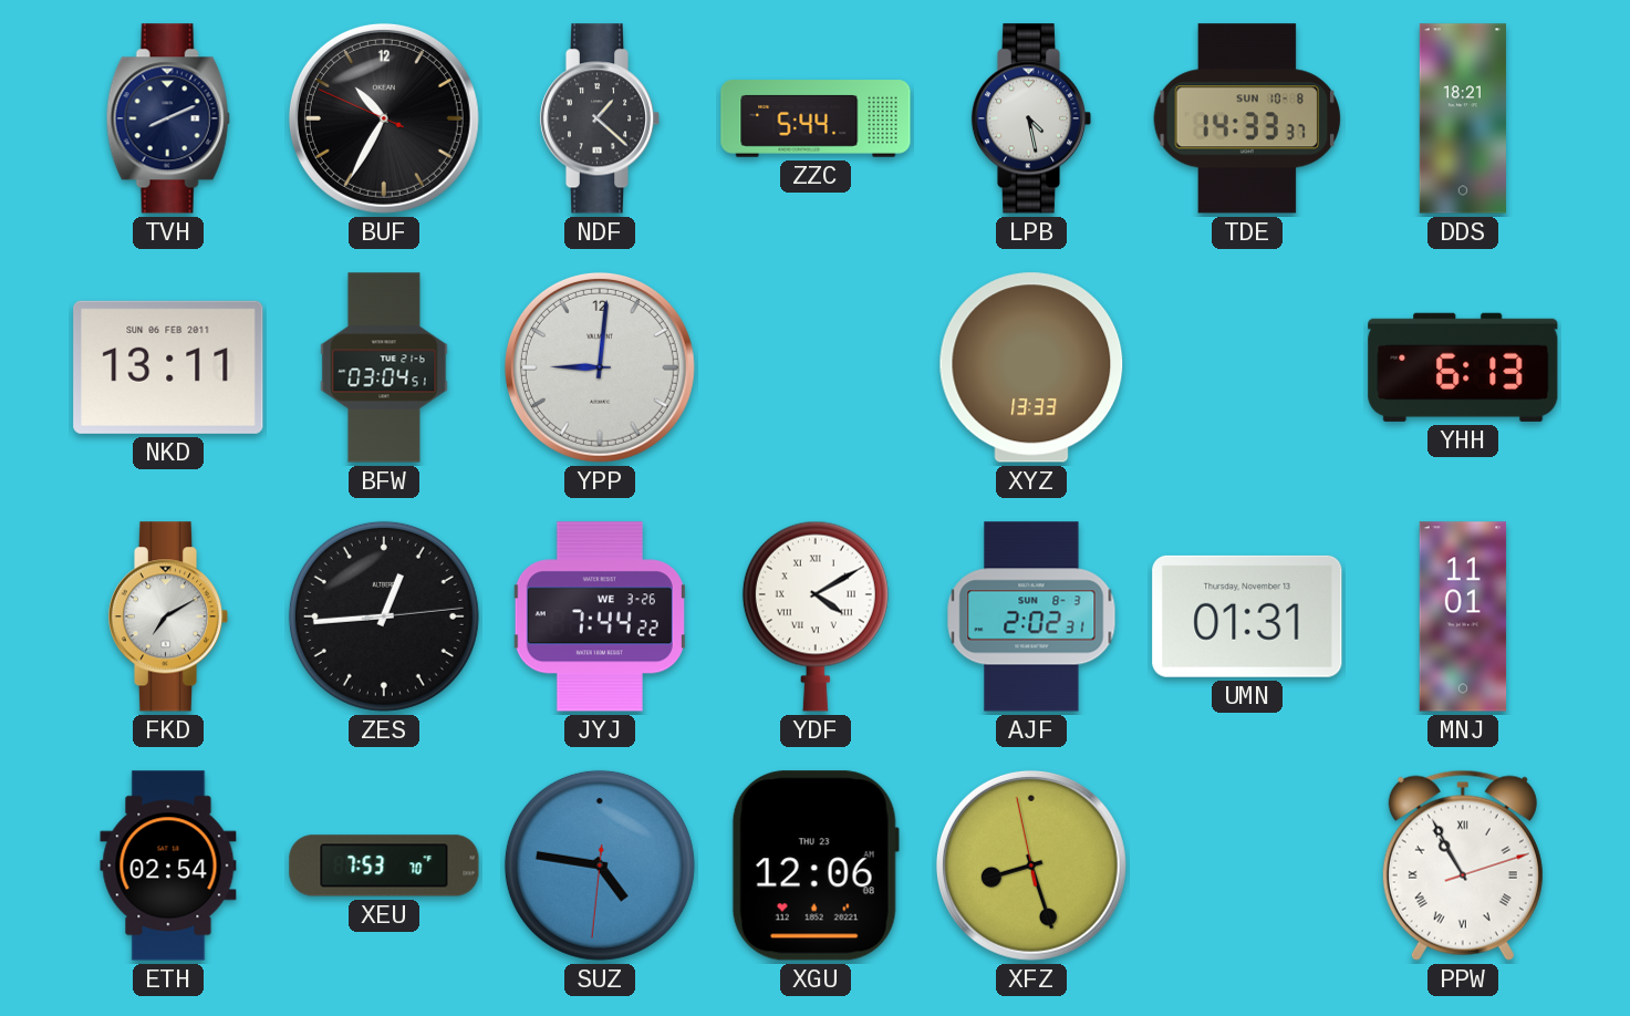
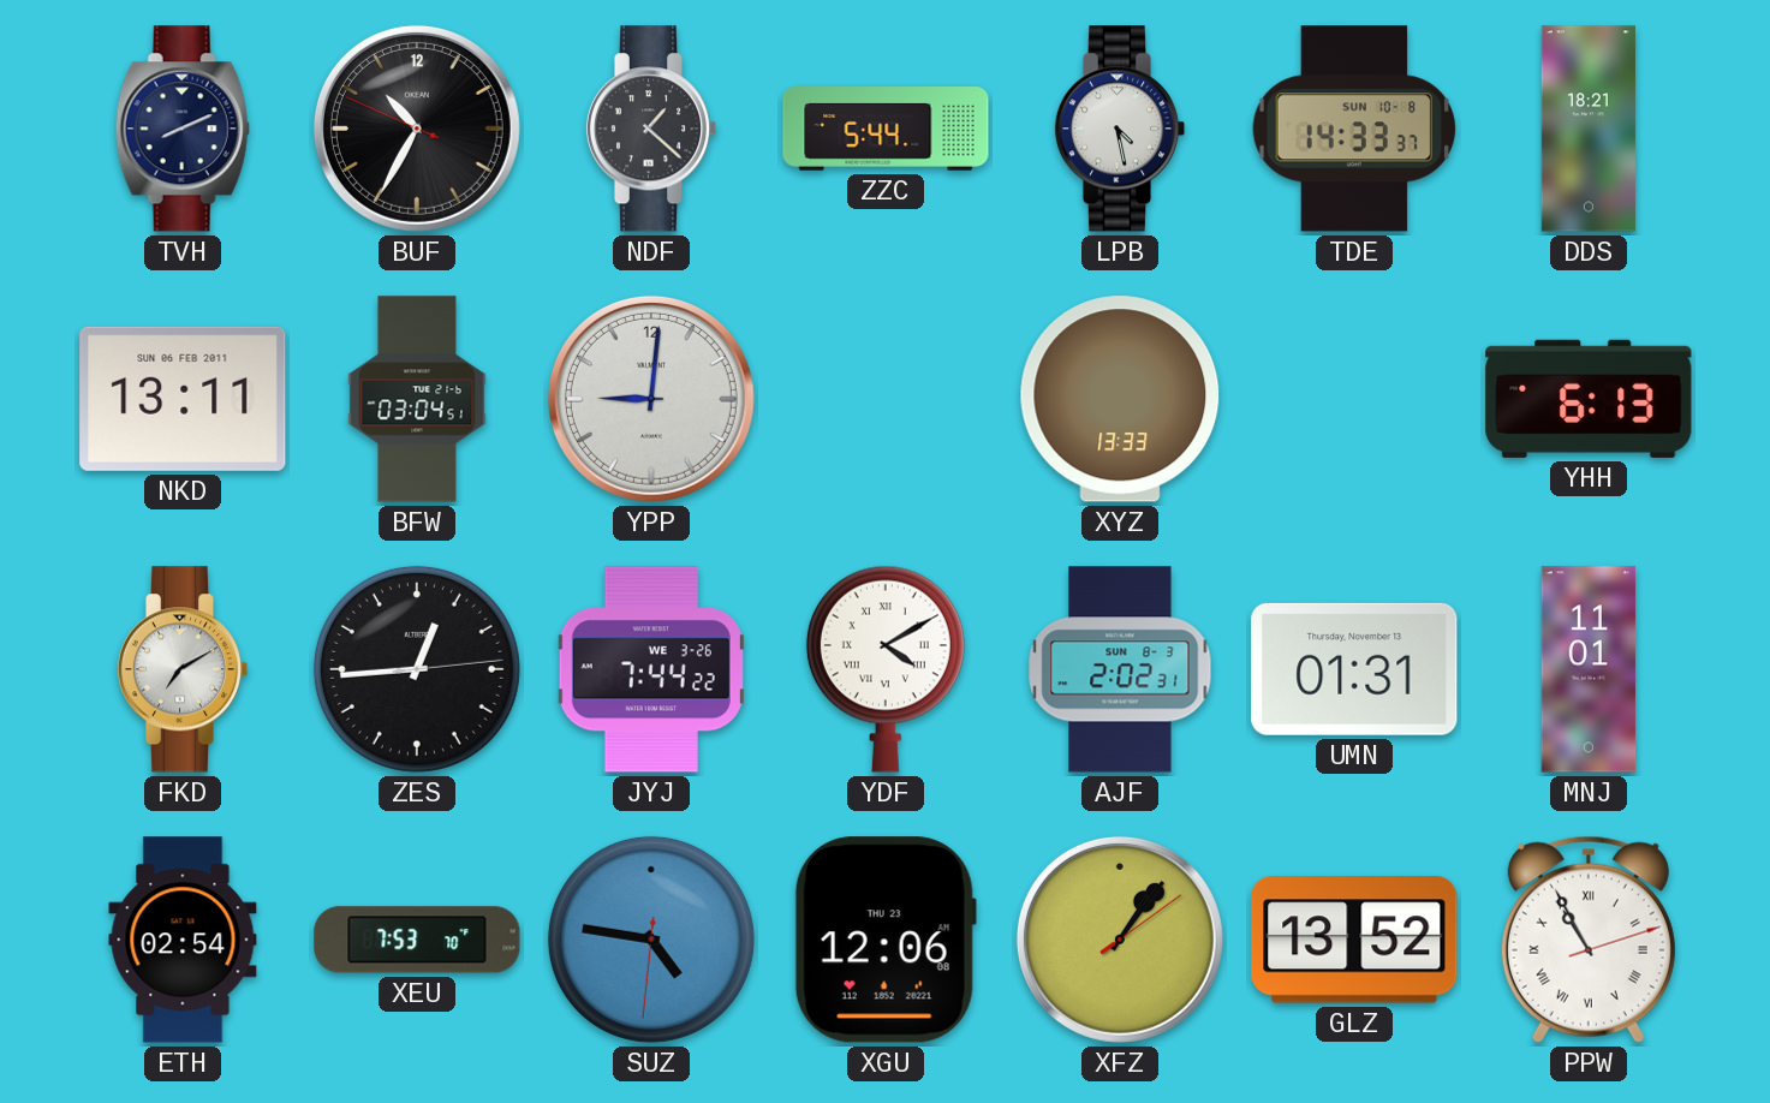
XFZ: 8:26 -> 1:06 (1120, 940)
GLZ: none -> 13:52 (1354, 940)
